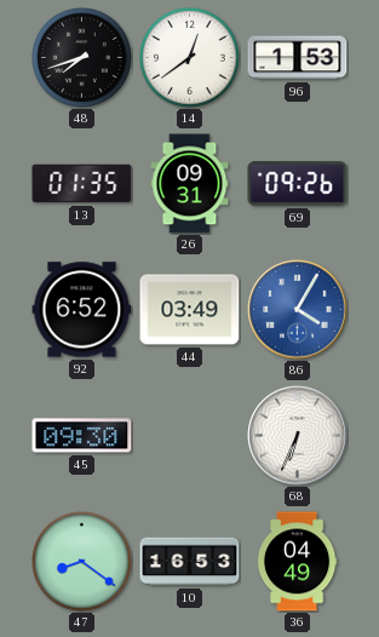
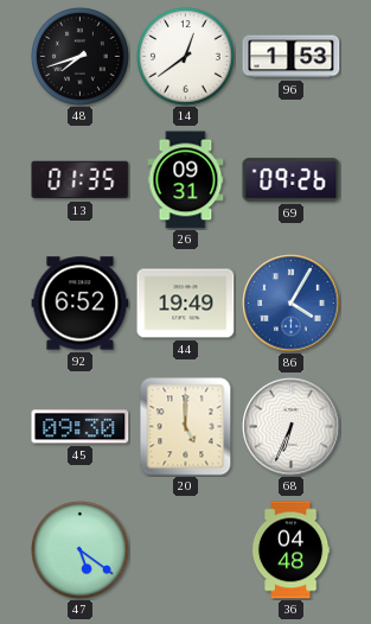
44: 03:49 -> 19:49 (186, 304)
20: none -> 5:00 (186, 427)
47: 8:21 -> 5:21 (81, 550)
10: 16:53 -> none (190, 562)
36: 04:49 -> 04:48 (290, 550)
